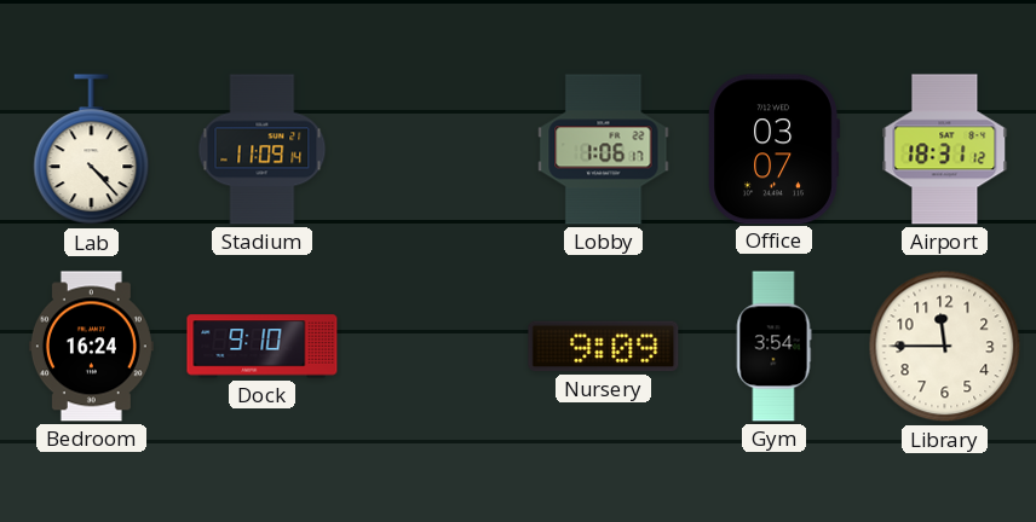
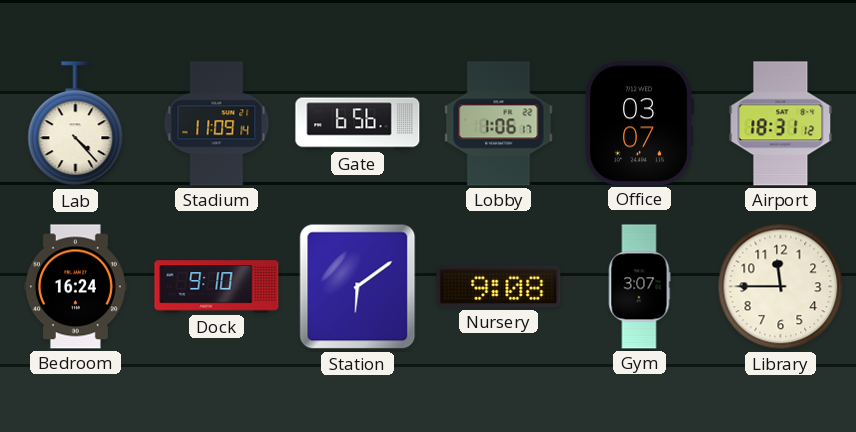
Gate: none -> 6:56 (358, 124)
Station: none -> 6:09 (358, 287)
Nursery: 9:09 -> 9:08 (499, 287)
Gym: 3:54 -> 3:07 (639, 287)
